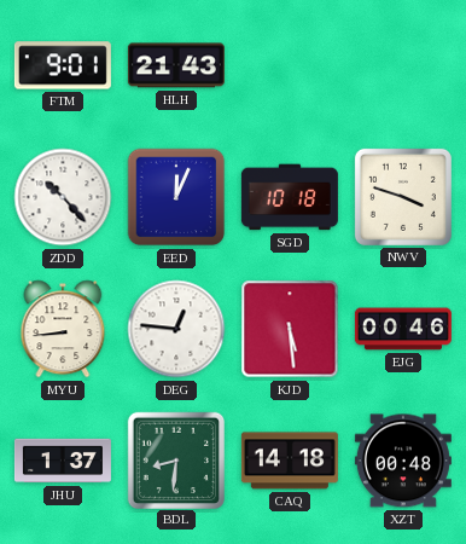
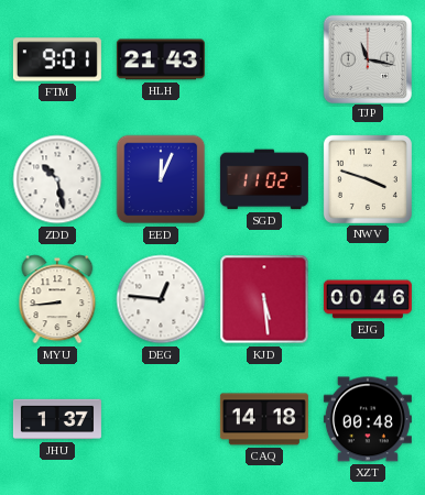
TJP: none -> 11:17 (367, 58)
ZDD: 10:23 -> 10:28 (57, 179)
SGD: 10:18 -> 11:02 (264, 179)
BDL: 8:31 -> none (175, 459)
